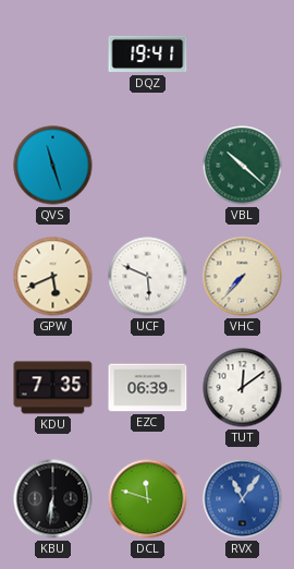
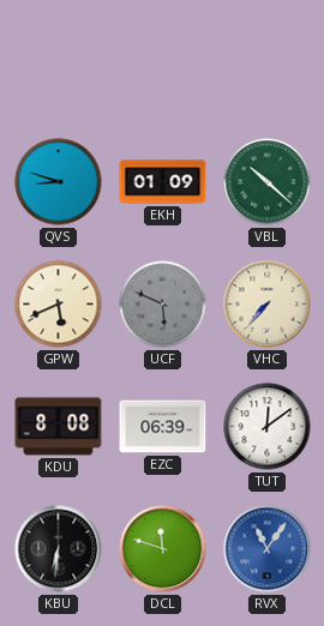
DQZ: 19:41 -> none (148, 55)
QVS: 11:27 -> 8:48 (59, 182)
EKH: none -> 01:09 (163, 182)
UCF dial: white -> grey (163, 305)
KDU: 7:35 -> 8:08 (59, 427)
